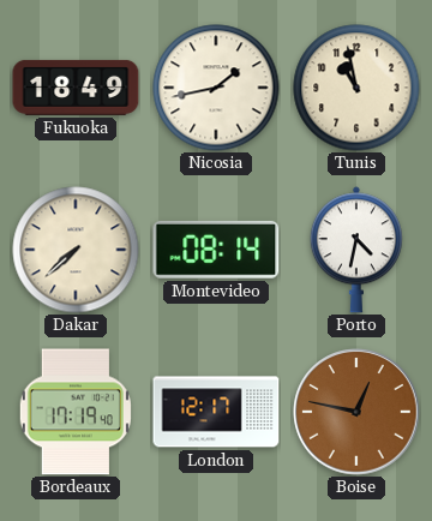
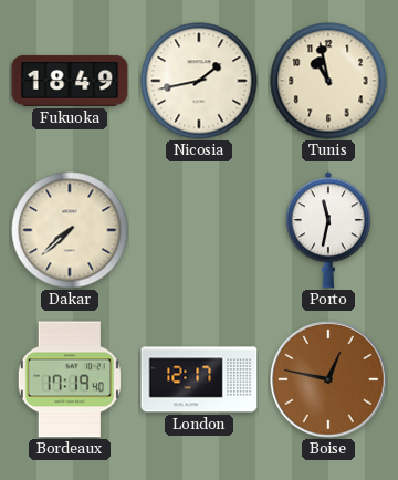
Montevideo: 08:14 -> none (216, 250)
Porto: 4:32 -> 11:32 (328, 230)
